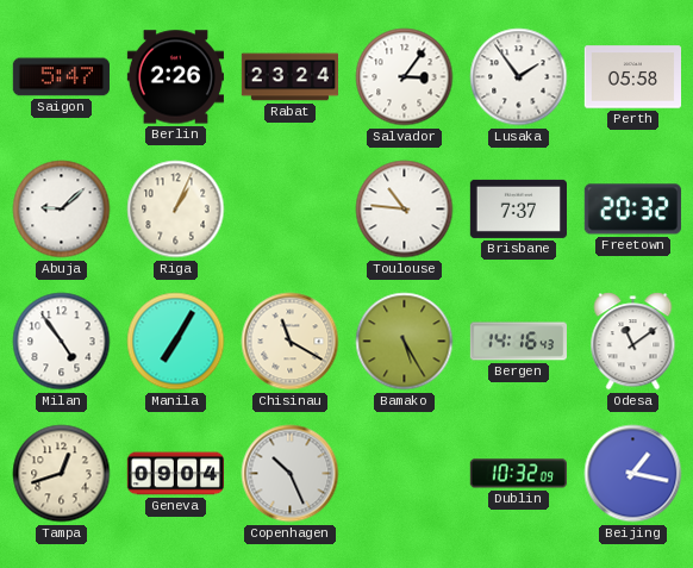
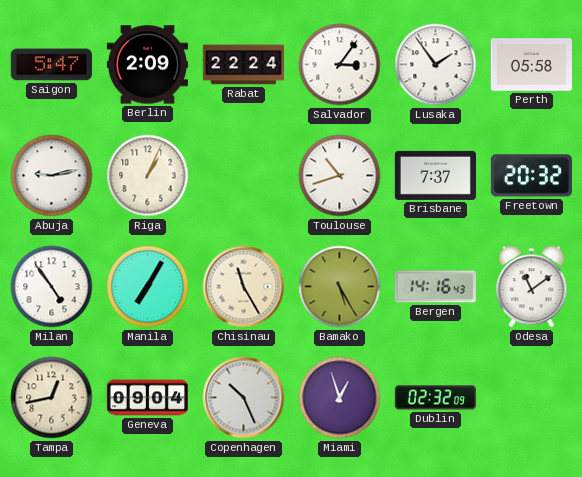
Berlin: 2:26 -> 2:09 (147, 65)
Rabat: 23:24 -> 22:24 (243, 65)
Abuja: 9:08 -> 9:13 (52, 176)
Toulouse: 10:46 -> 10:42 (340, 176)
Chisinau: 11:20 -> 11:25 (244, 287)
Tampa: 12:42 -> 12:43 (52, 398)
Miami: none -> 12:57 (340, 398)
Dublin: 10:32 -> 02:32 (435, 398)
Beijing: 1:17 -> none (633, 474)
